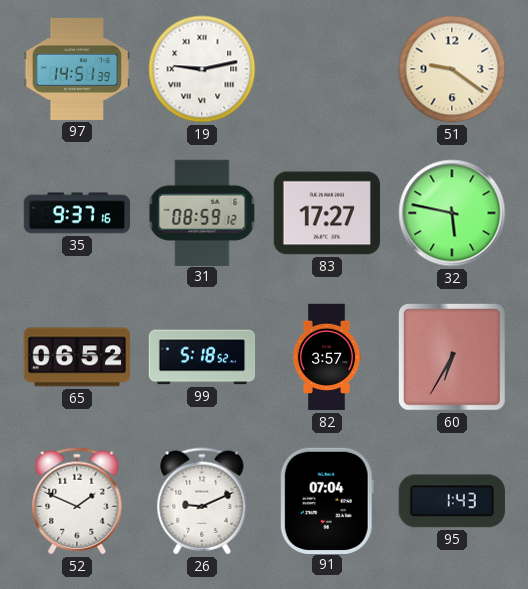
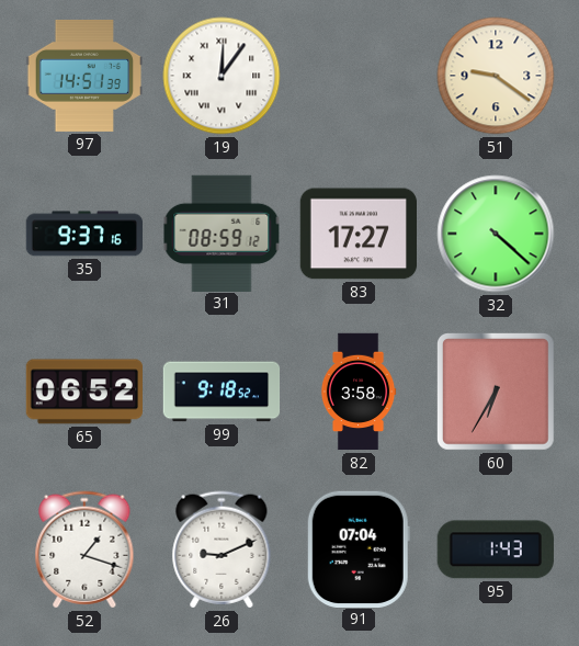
19: 9:13 -> 12:06 (222, 76)
32: 5:47 -> 4:22 (496, 234)
99: 5:18 -> 9:18 (222, 392)
82: 3:57 -> 3:58 (359, 392)
52: 1:49 -> 1:18 (84, 549)
